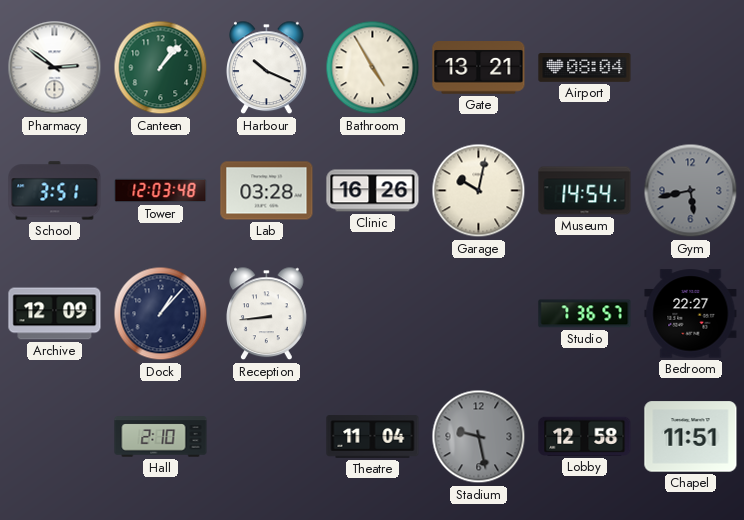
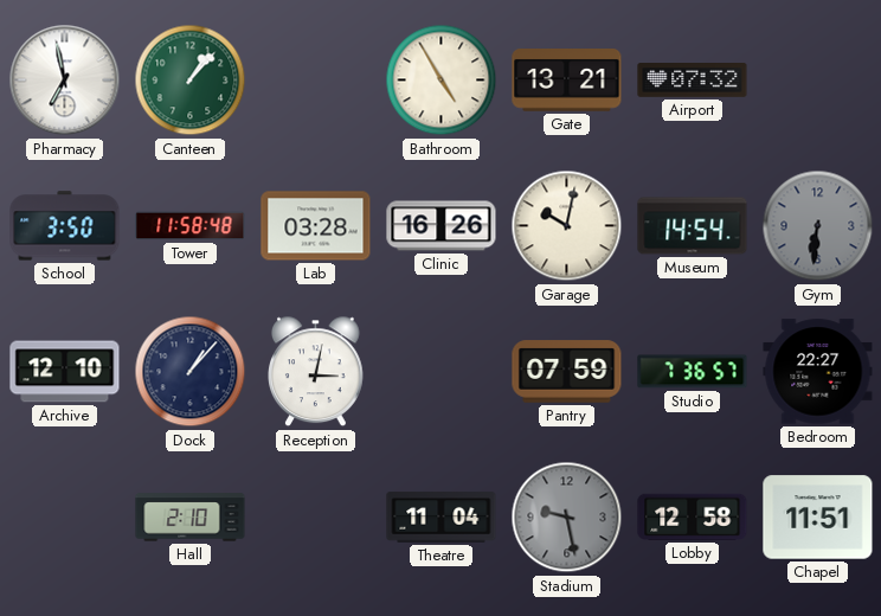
Pharmacy: 2:51 -> 6:58 (65, 81)
Harbour: 10:19 -> none (267, 68)
Airport: 08:04 -> 07:32 (693, 81)
School: 3:51 -> 3:50 (65, 226)
Tower: 12:03 -> 11:58 (191, 226)
Gym: 5:43 -> 6:31 (818, 226)
Archive: 12:09 -> 12:10 (65, 372)
Reception: 8:44 -> 3:02 (316, 372)
Pantry: none -> 07:59 (567, 372)
